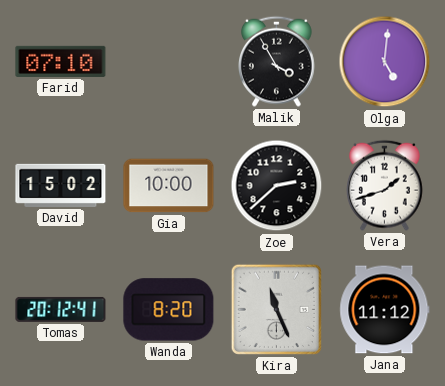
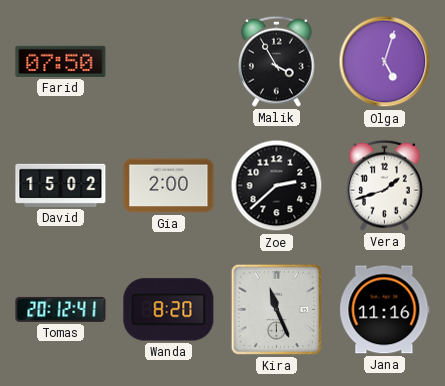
Farid: 07:10 -> 07:50 (61, 61)
Olga: 5:01 -> 5:03 (385, 62)
Gia: 10:00 -> 2:00 (169, 186)
Jana: 11:12 -> 11:16 (385, 310)
